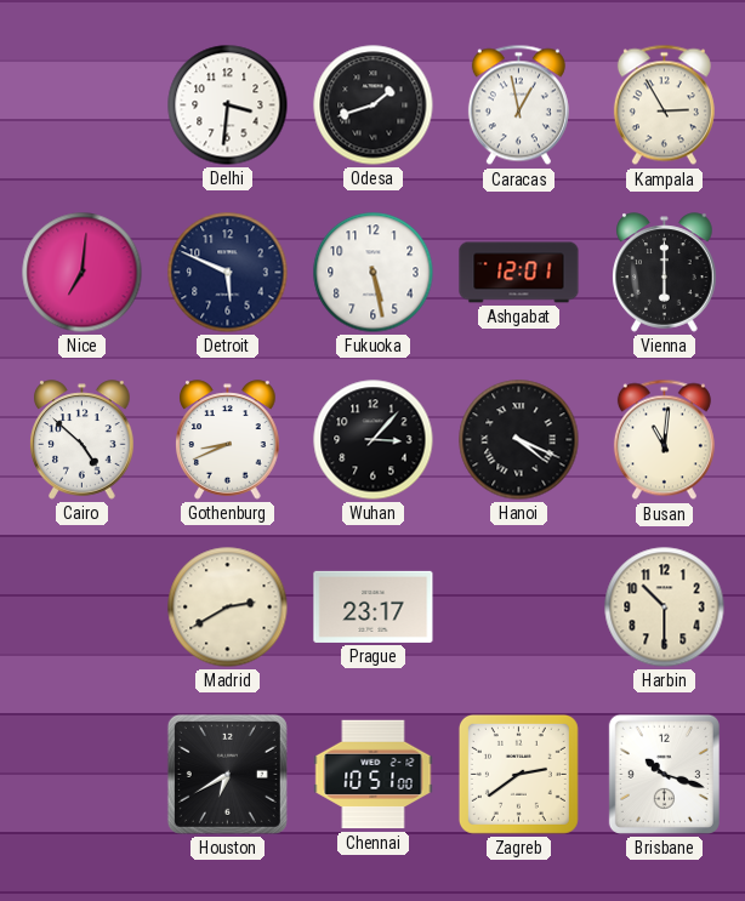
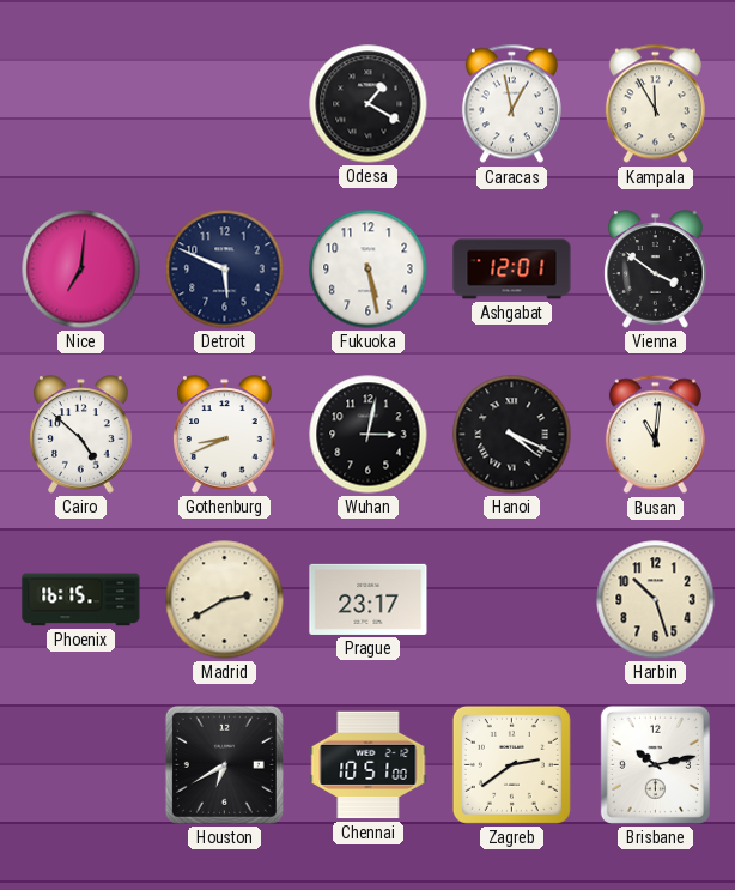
Delhi: 3:31 -> none (228, 106)
Odesa: 1:42 -> 1:20 (369, 104)
Kampala: 2:55 -> 11:55 (655, 104)
Vienna: 6:00 -> 3:51 (656, 270)
Wuhan: 3:07 -> 3:02 (369, 435)
Phoenix: none -> 16:15 (81, 600)
Harbin: 10:30 -> 10:27 (656, 600)
Brisbane: 10:18 -> 10:13 (655, 764)
